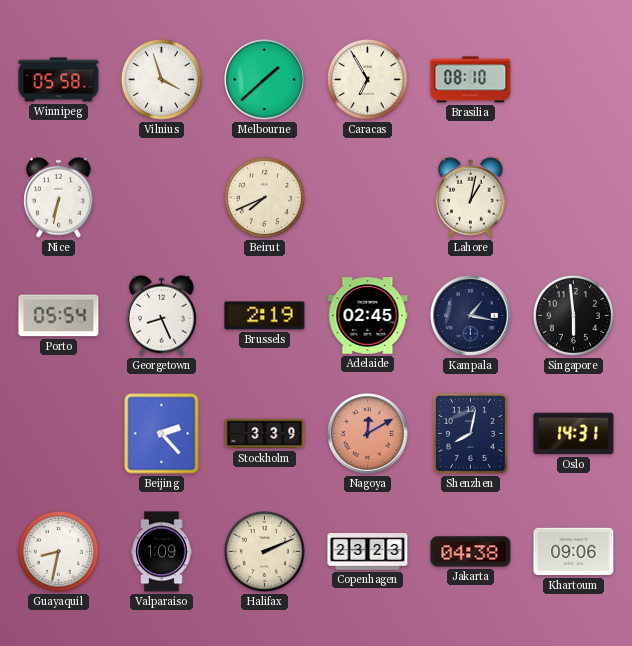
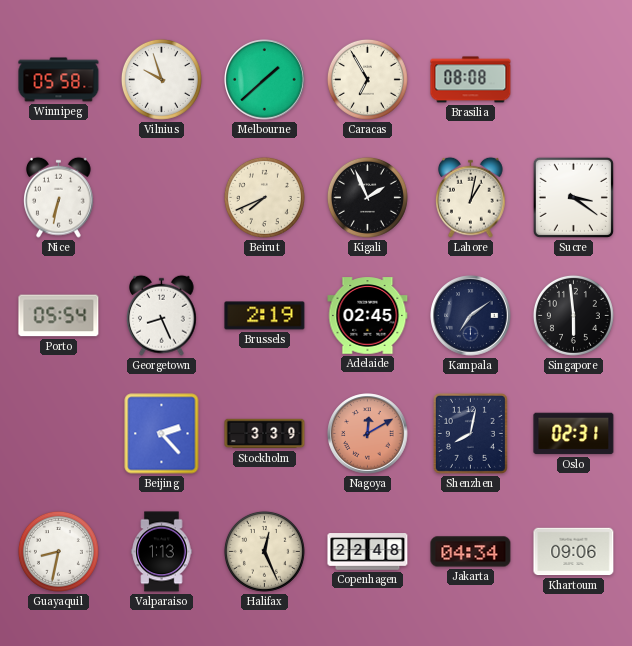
Vilnius: 3:57 -> 9:57 (161, 79)
Brasilia: 08:10 -> 08:08 (471, 80)
Kigali: none -> 1:56 (367, 197)
Sucre: none -> 3:21 (573, 197)
Kampala: 1:17 -> 7:09 (471, 316)
Oslo: 14:31 -> 02:31 (574, 434)
Valparaiso: 1:09 -> 1:13 (162, 552)
Halifax: 2:11 -> 12:26 (264, 551)
Copenhagen: 23:23 -> 22:48 (368, 552)
Jakarta: 04:38 -> 04:34 (471, 552)
